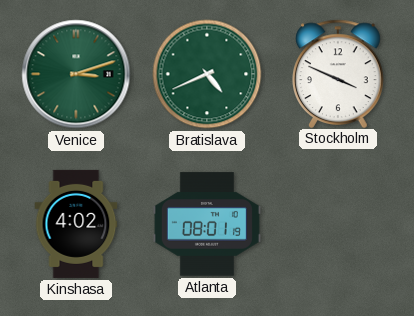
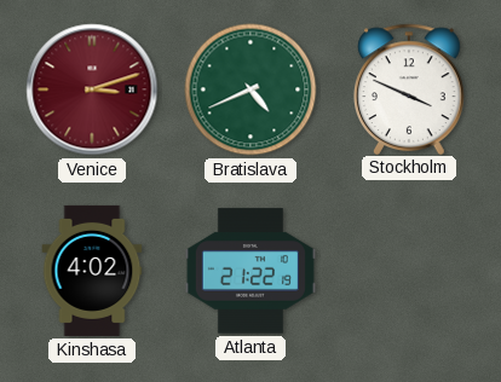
Venice dial: green -> burgundy (92, 89)
Atlanta: 08:01 -> 21:22 (250, 271)
